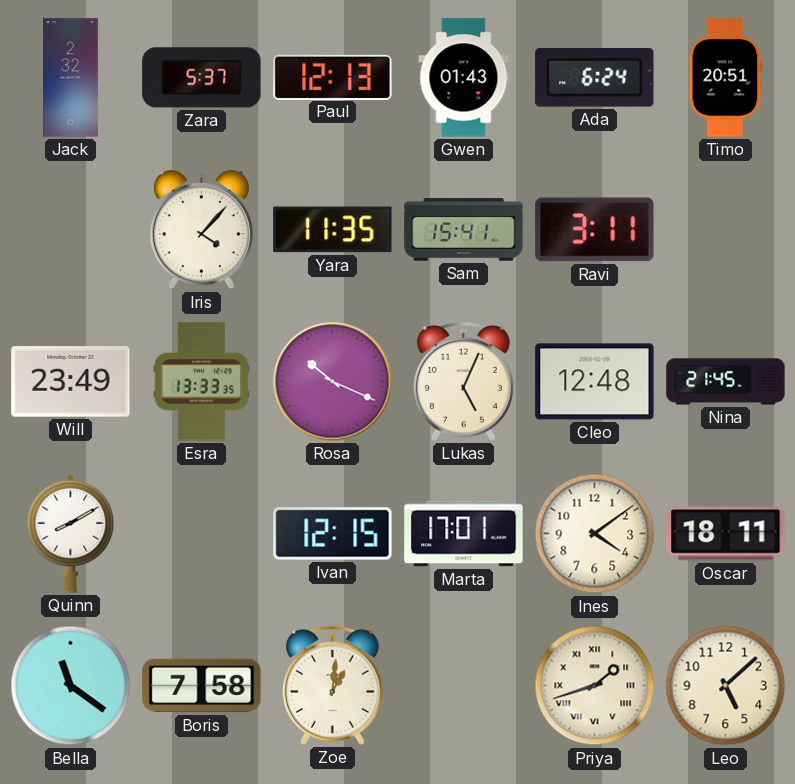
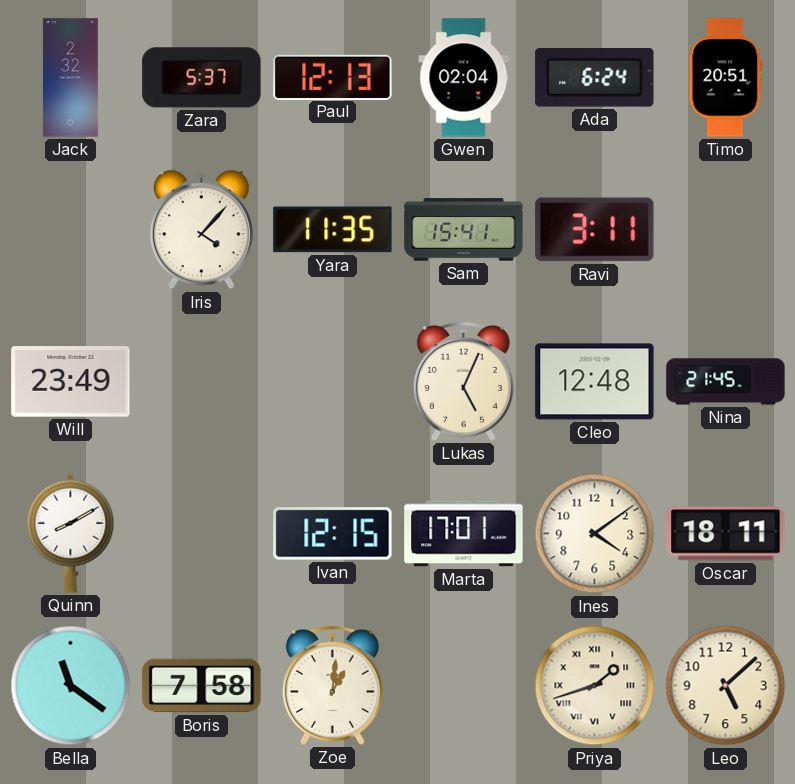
Gwen: 01:43 -> 02:04 (464, 78)
Esra: 13:33 -> none (201, 382)
Rosa: 10:19 -> none (333, 382)
